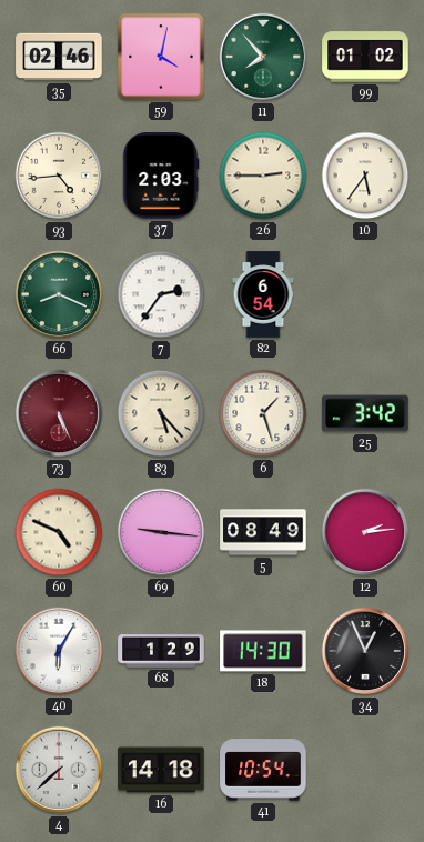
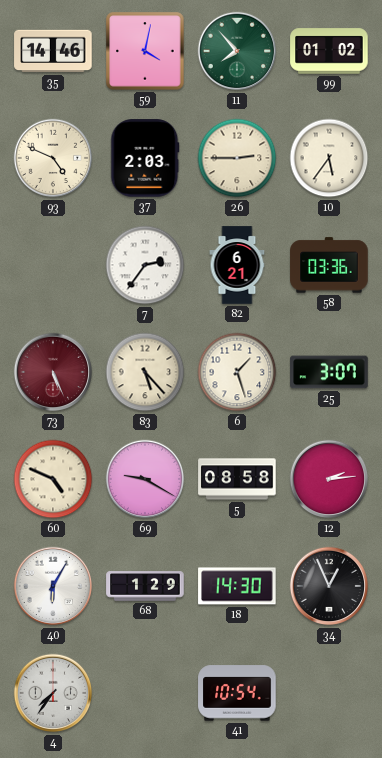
35: 02:46 -> 14:46 (53, 51)
93: 4:44 -> 4:49 (53, 158)
66: 8:19 -> none (59, 294)
82: 6:54 -> 6:21 (237, 265)
58: none -> 03:36 (329, 265)
25: 3:42 -> 3:07 (329, 372)
69: 9:16 -> 9:20 (145, 479)
5: 08:49 -> 08:58 (237, 479)
4: 7:38 -> 7:36 (53, 693)
16: 14:18 -> none (161, 770)
